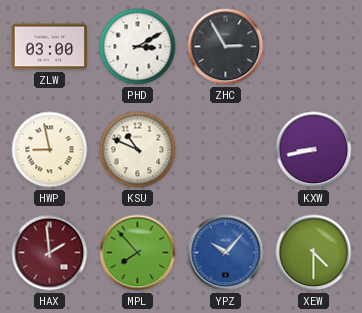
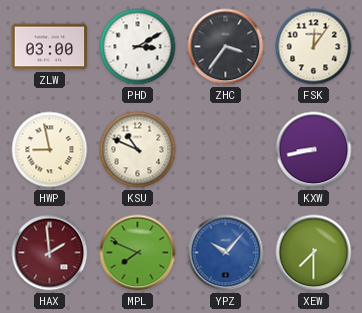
ZHC: 2:55 -> 3:36 (226, 47)
FSK: none -> 12:06 (314, 47)
MPL: 7:53 -> 7:49 (138, 253)
XEW: 4:30 -> 7:30 (314, 253)
